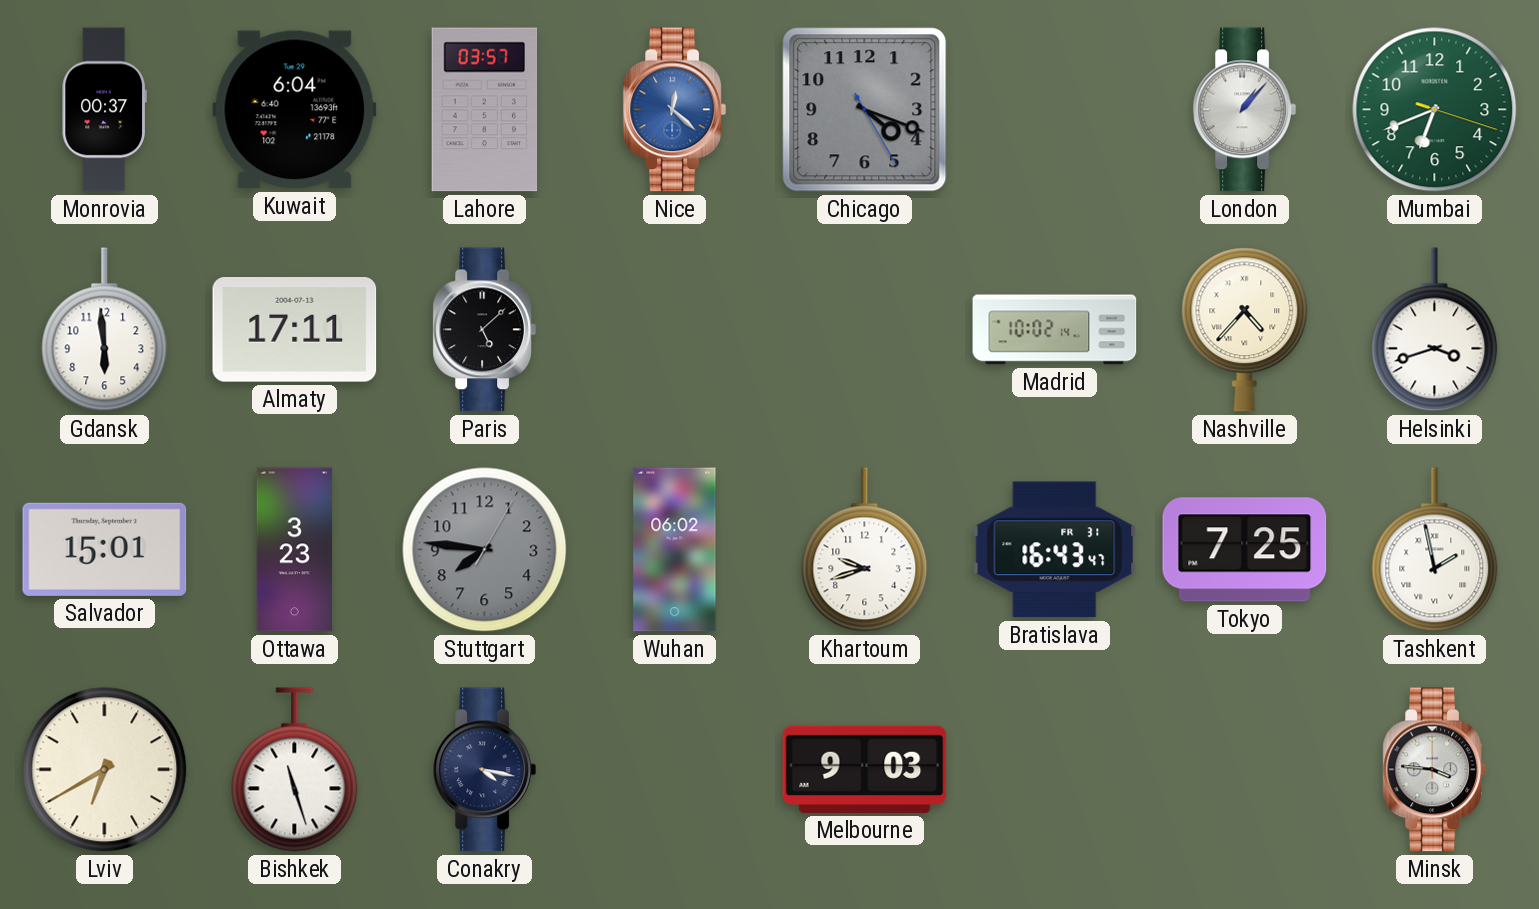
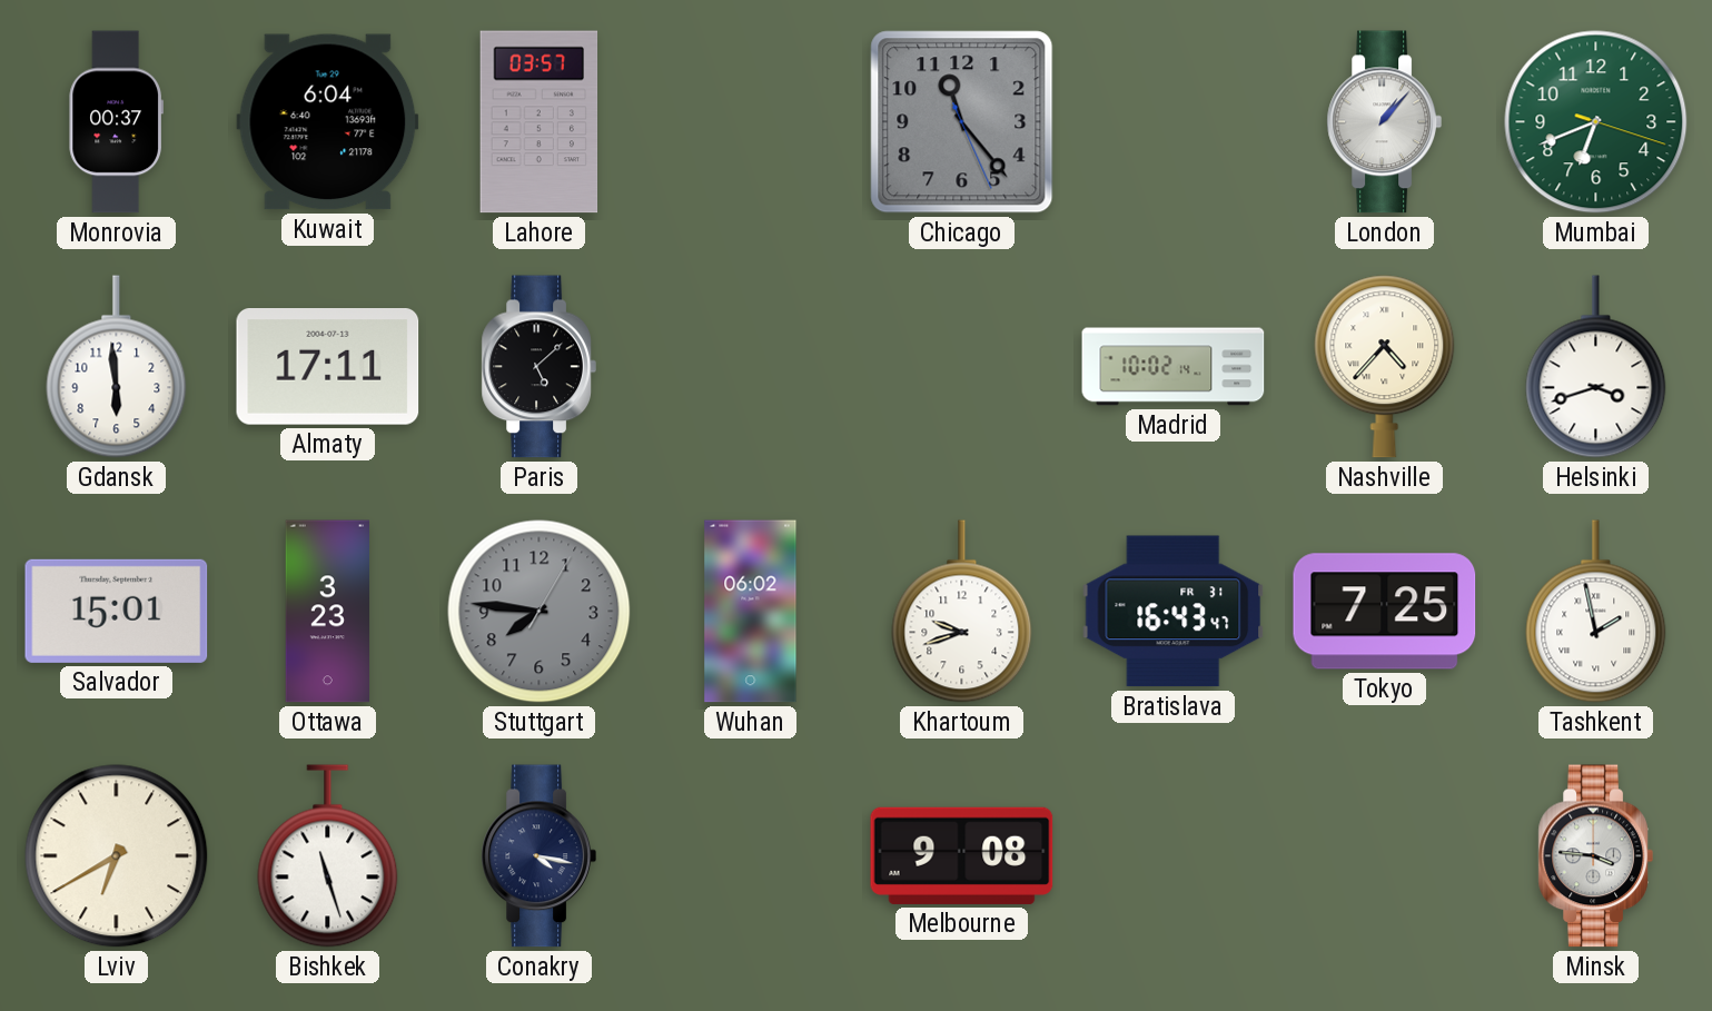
Nice: 12:22 -> none (674, 110)
Chicago: 4:18 -> 11:23 (962, 122)
Melbourne: 9:03 -> 9:08 (962, 855)
